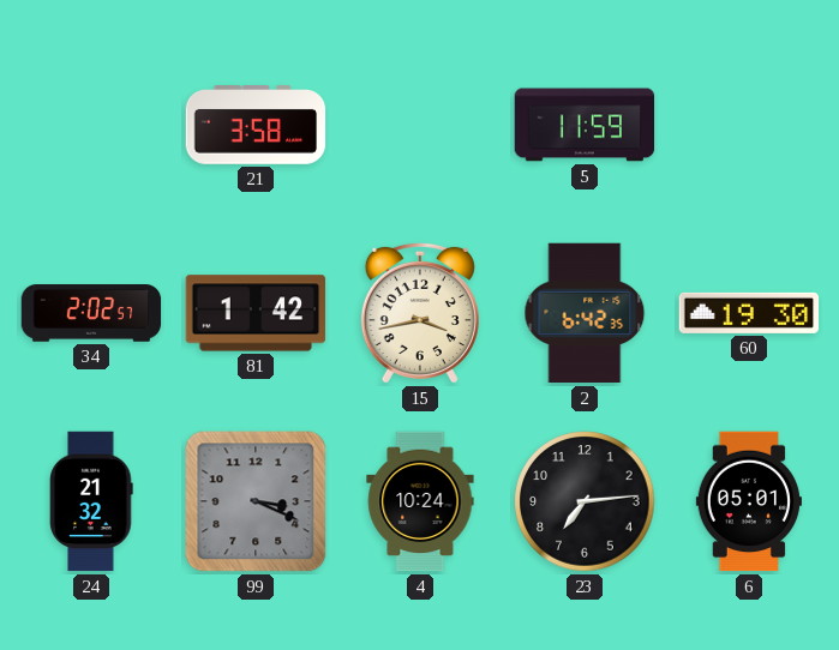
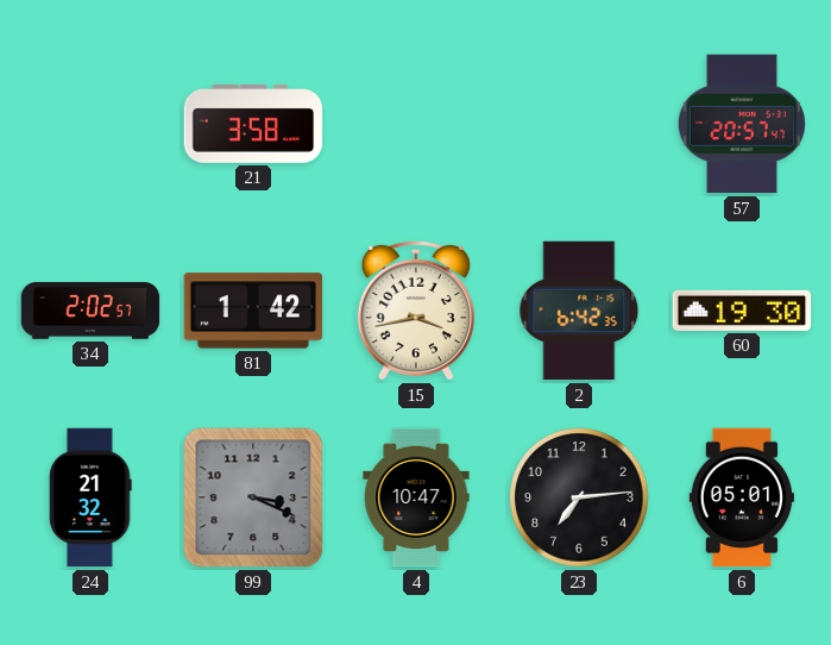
5: 11:59 -> none (585, 125)
57: none -> 20:57 (742, 124)
4: 10:24 -> 10:47 (416, 497)
